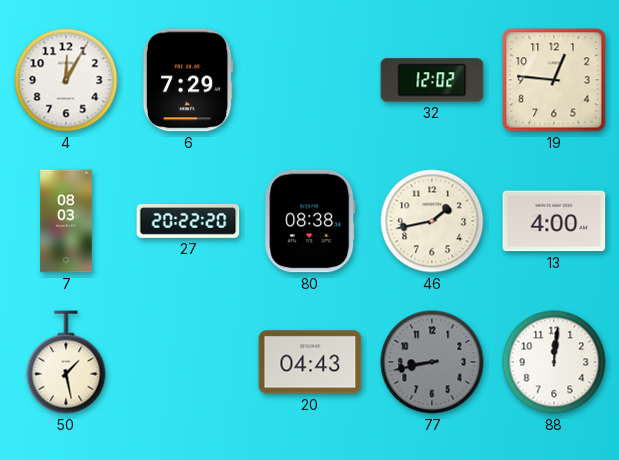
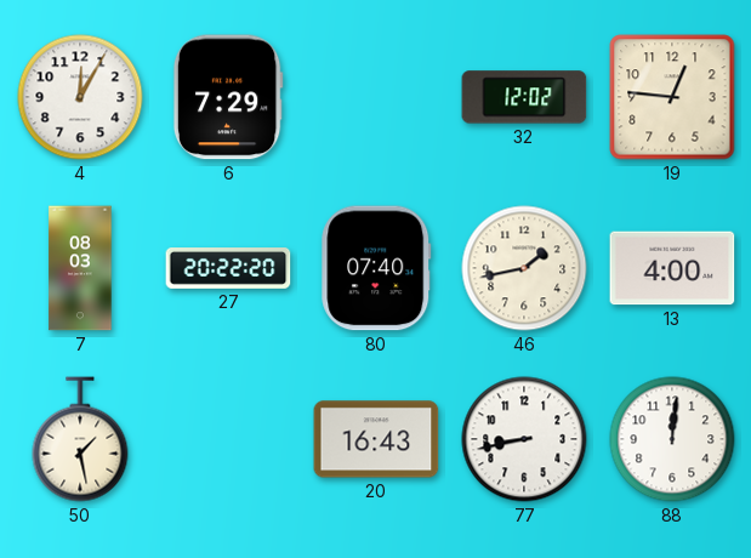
80: 08:38 -> 07:40 (376, 268)
20: 04:43 -> 16:43 (376, 439)
77 dial: grey -> white (524, 439)
